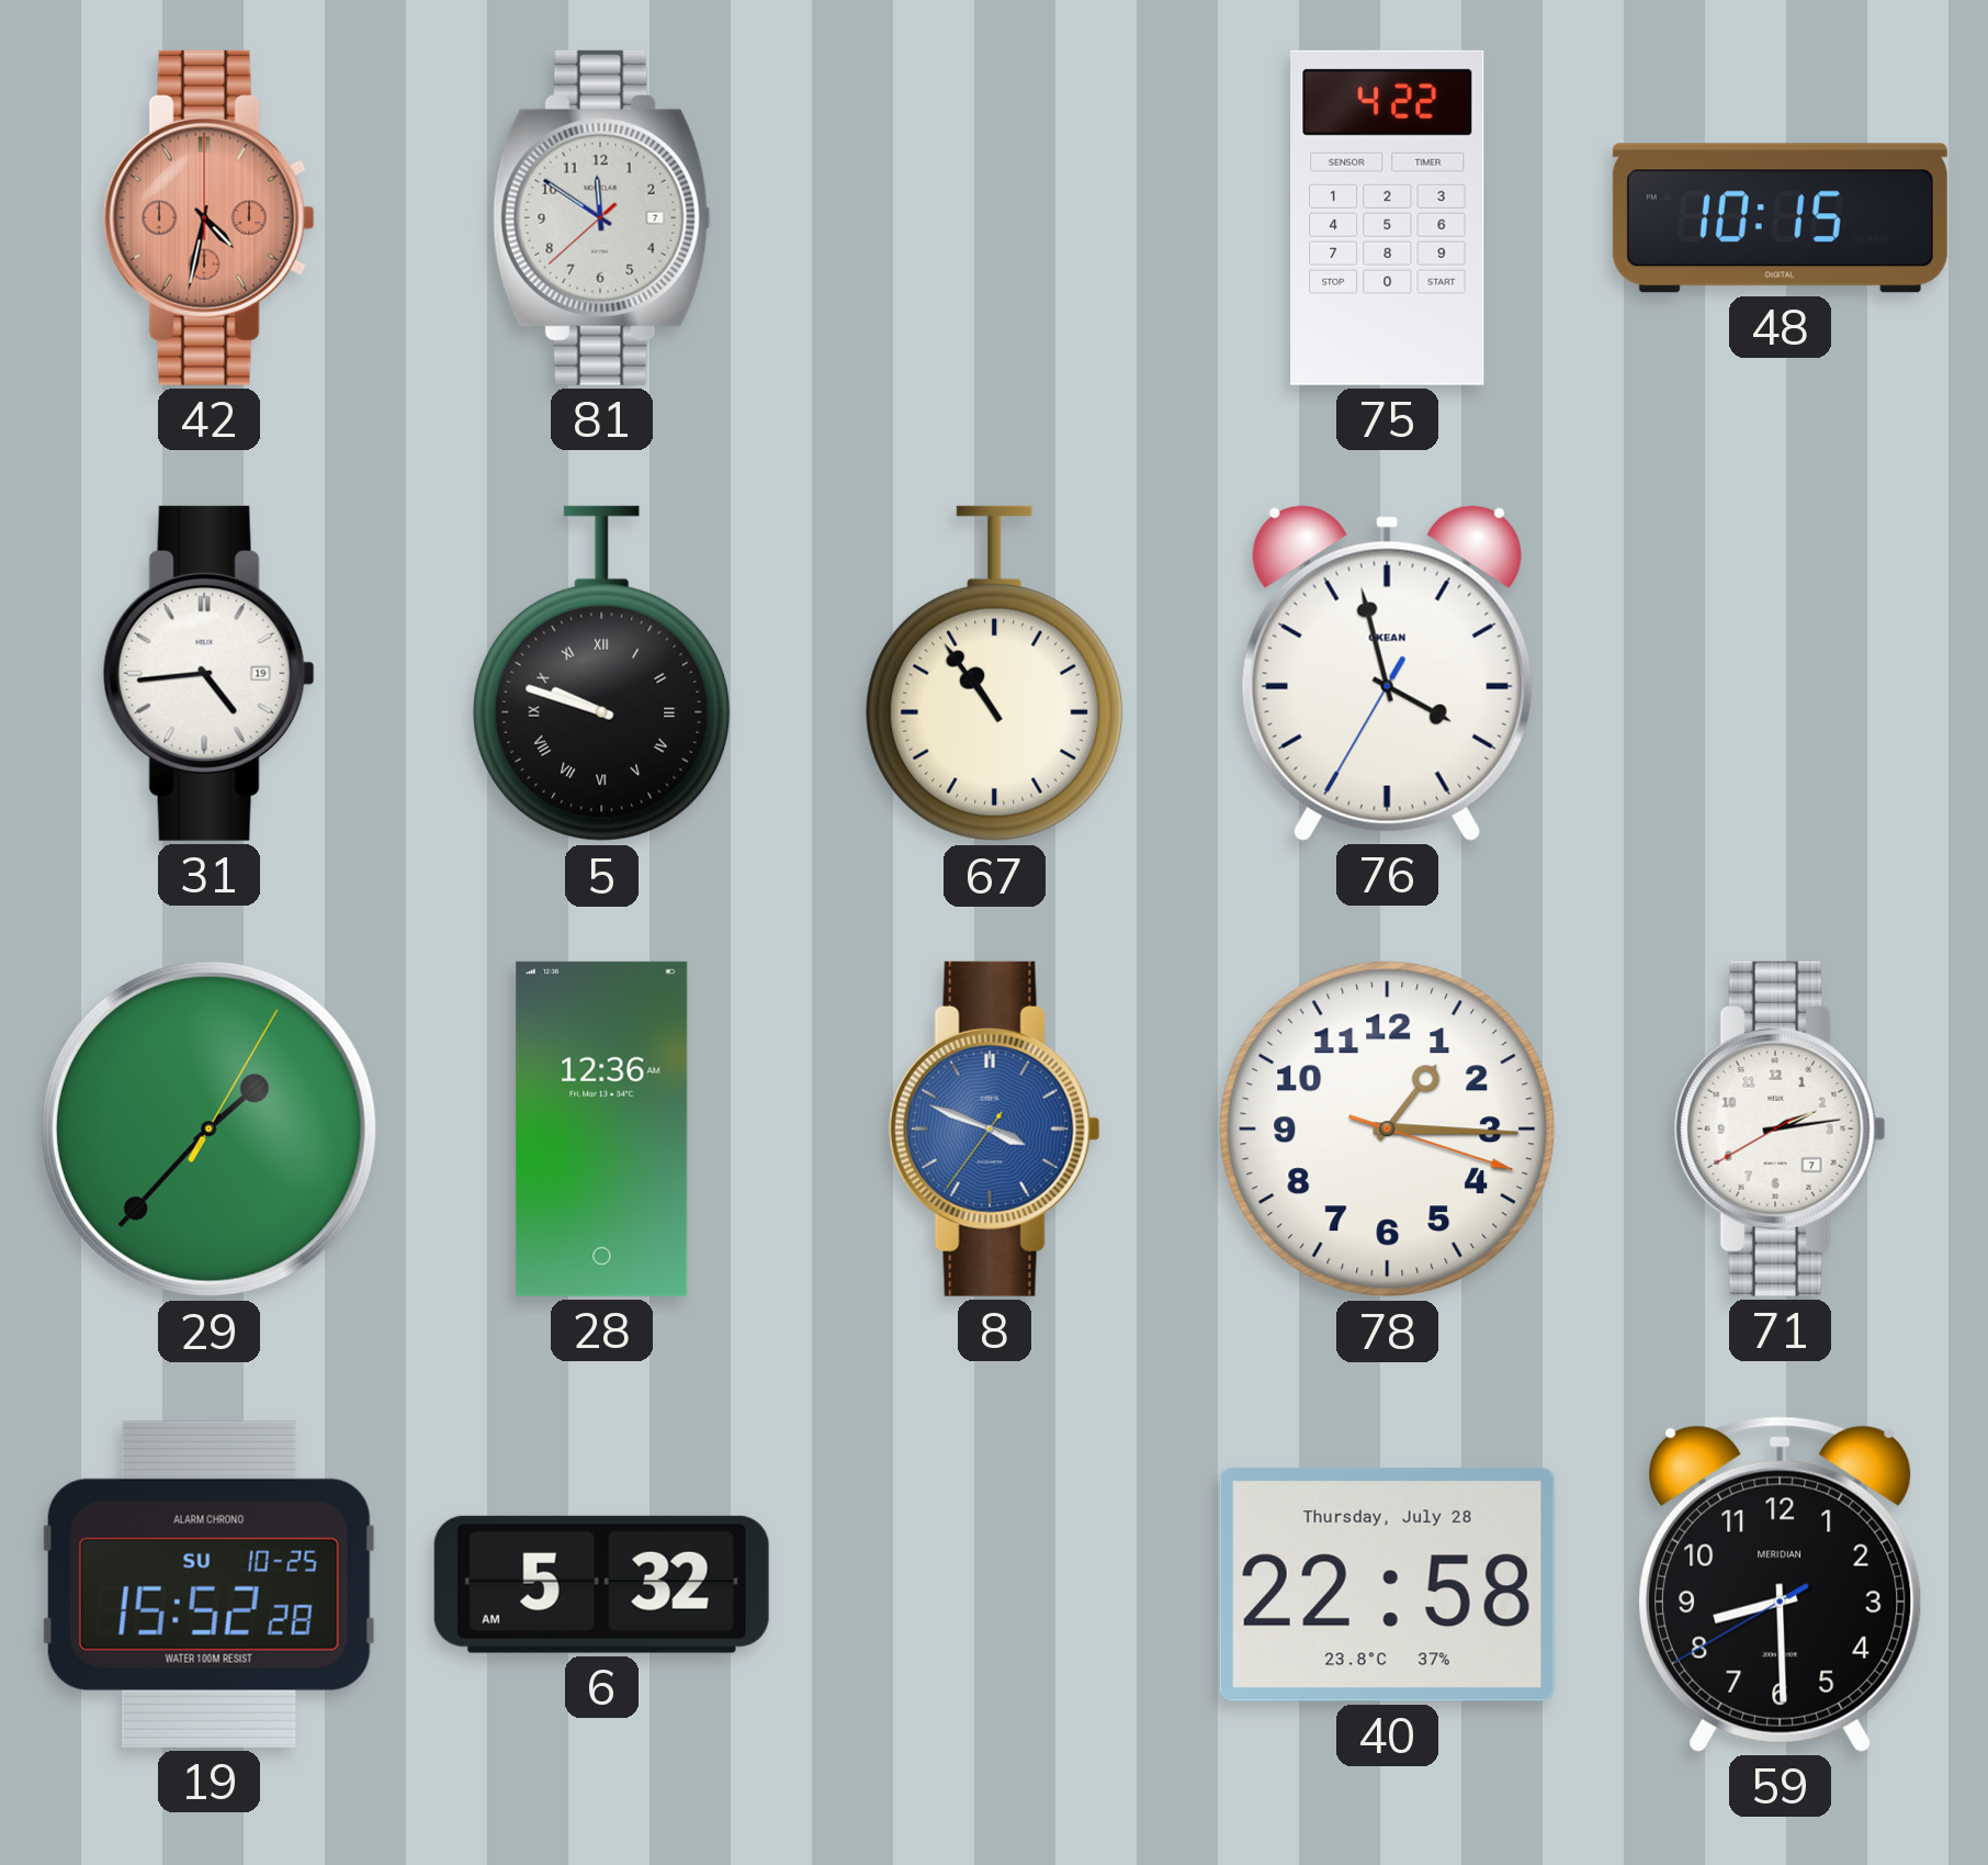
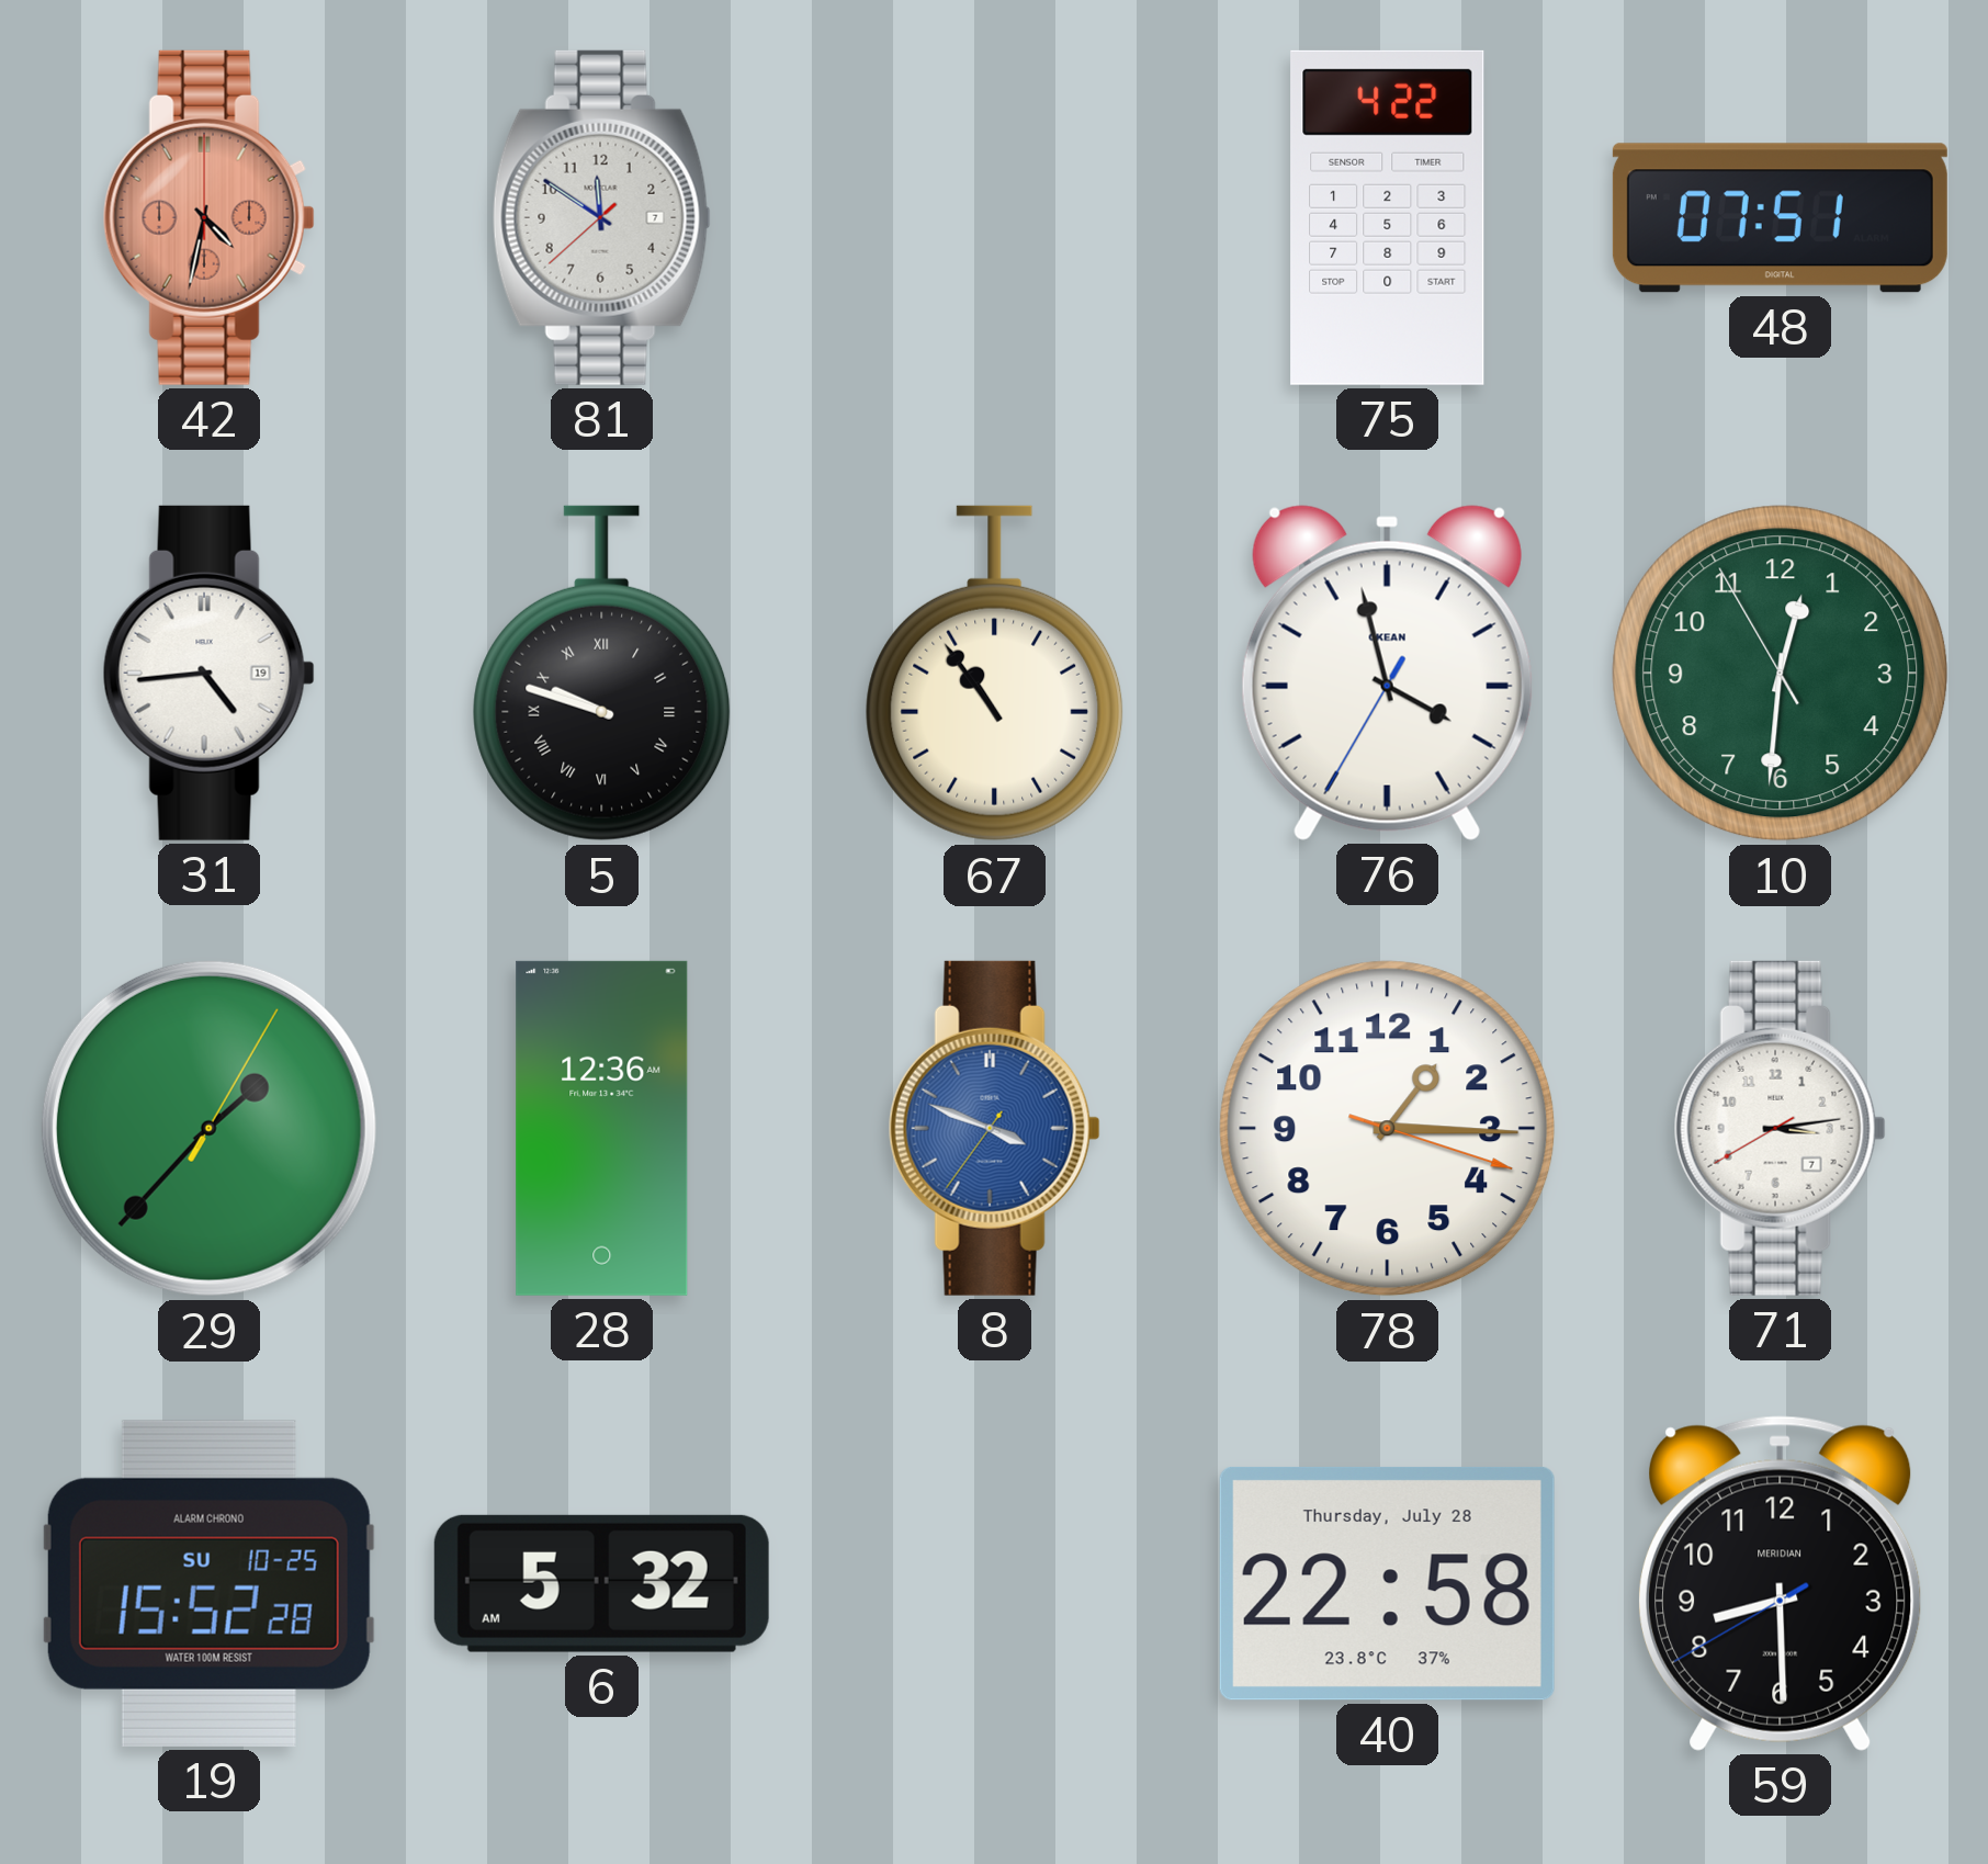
48: 10:15 -> 07:51 (1780, 218)
10: none -> 12:30 (1781, 674)
71: 2:13 -> 3:13 (1780, 1128)
